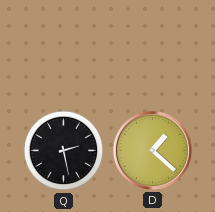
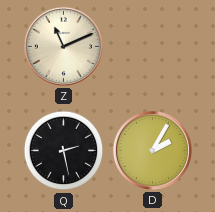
Z: none -> 11:11 (63, 46)
D: 1:22 -> 2:05 (152, 150)
